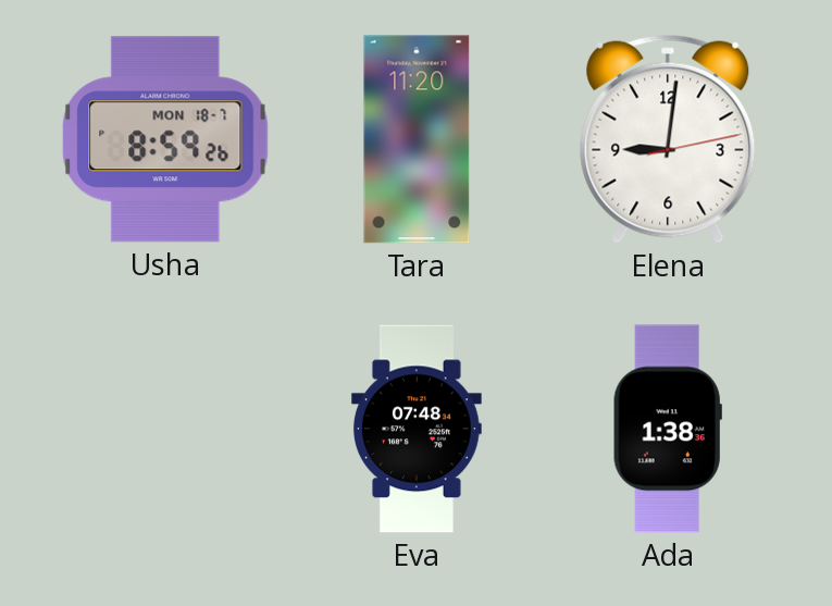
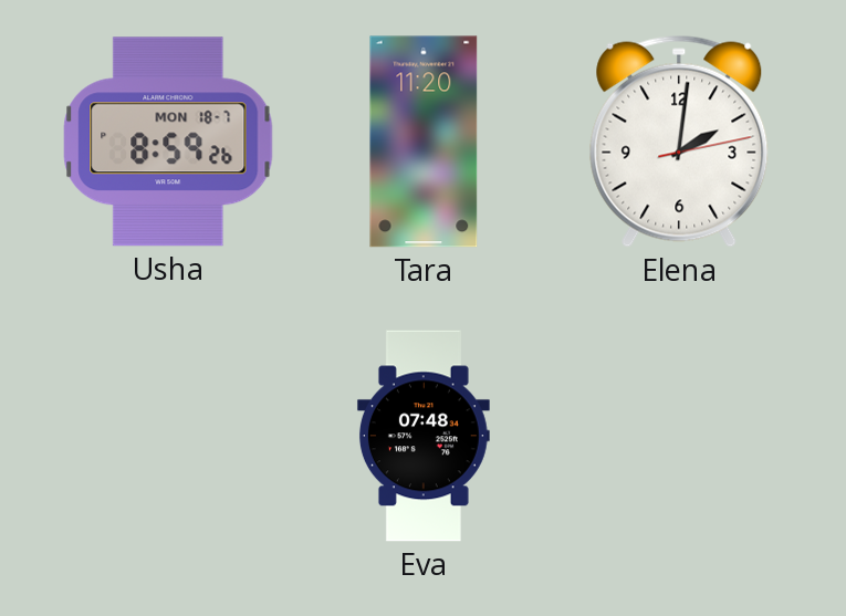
Elena: 9:01 -> 2:01 (679, 142)
Ada: 1:38 -> none (668, 429)
